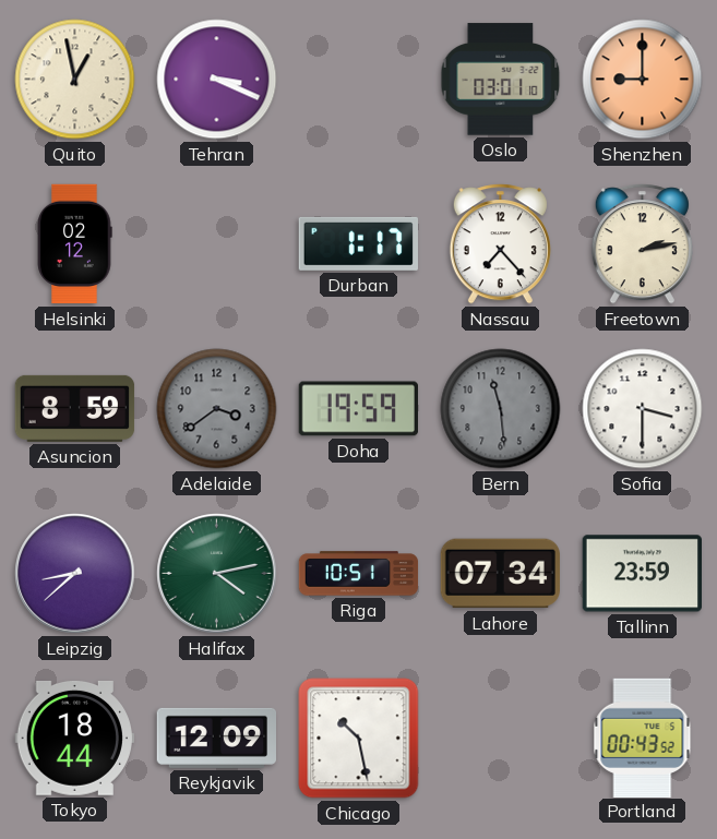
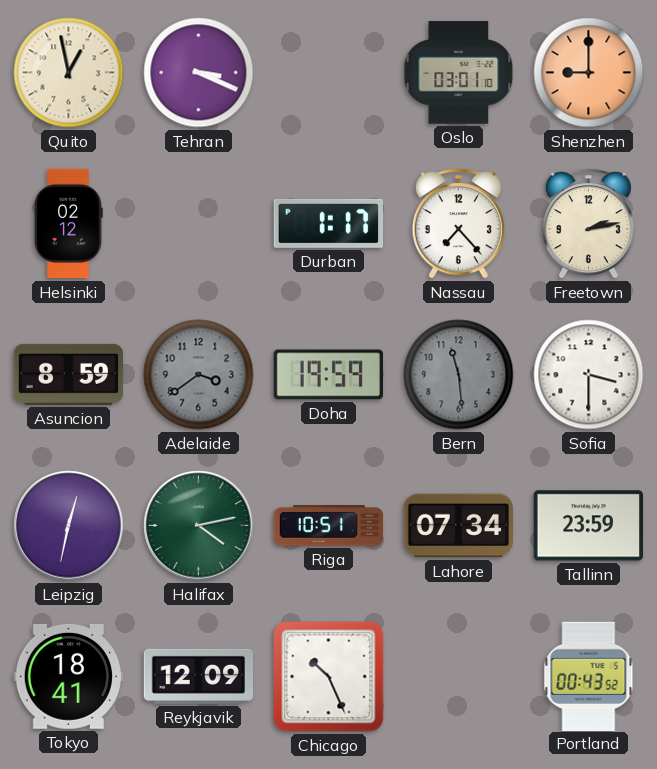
Leipzig: 8:38 -> 12:32 (69, 526)
Tokyo: 18:44 -> 18:41 (68, 676)
Chicago: 10:28 -> 10:26 (329, 677)
